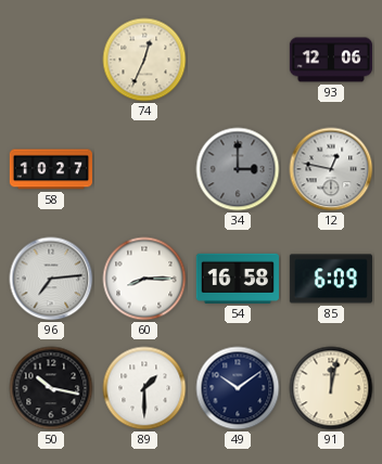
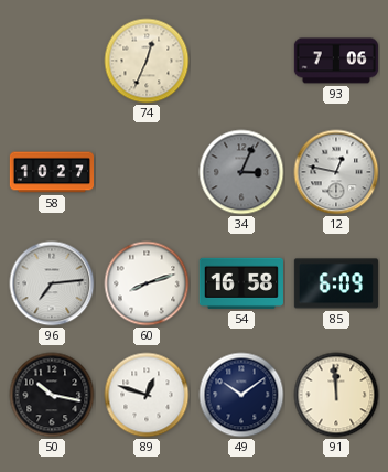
93: 12:06 -> 7:06 (335, 61)
34: 3:00 -> 3:04 (241, 172)
60: 8:15 -> 8:12 (147, 283)
89: 1:30 -> 12:48 (147, 395)
91: 12:02 -> 11:59 (336, 395)
